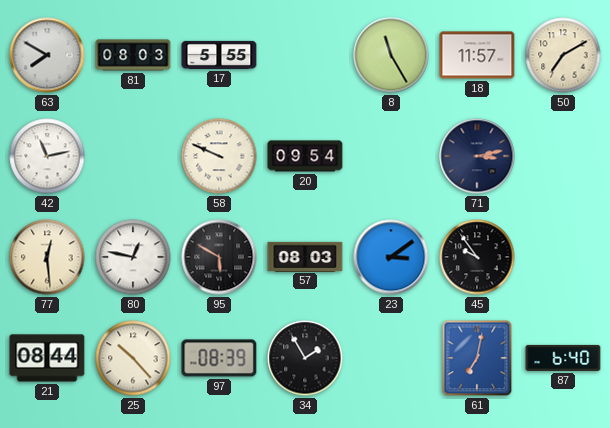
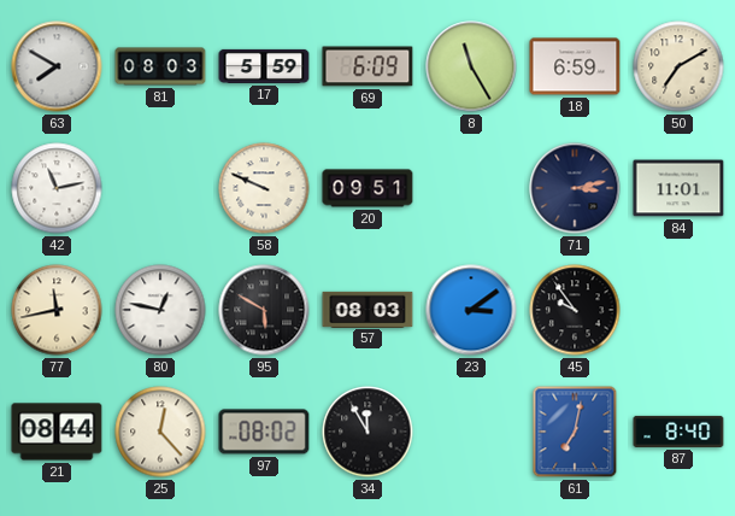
17: 5:55 -> 5:59 (264, 66)
69: none -> 6:09 (367, 66)
18: 11:57 -> 6:59 (575, 66)
20: 09:54 -> 09:51 (367, 188)
84: none -> 11:01 (678, 188)
77: 12:29 -> 11:43 (57, 310)
25: 10:23 -> 12:23 (160, 432)
97: 08:39 -> 08:02 (264, 432)
34: 1:55 -> 11:55 (367, 432)
87: 6:40 -> 8:40 (678, 432)
